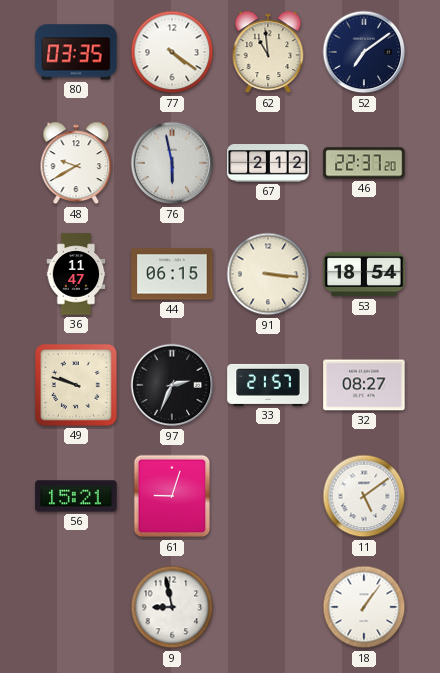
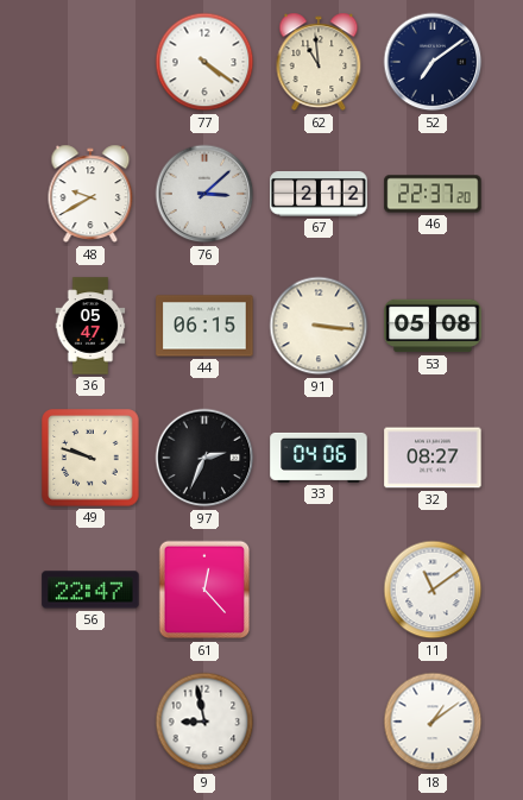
80: 03:35 -> none (76, 52)
76: 5:58 -> 3:08 (204, 194)
36: 11:47 -> 05:47 (90, 326)
53: 18:54 -> 05:08 (433, 326)
33: 21:57 -> 04:06 (319, 458)
56: 15:21 -> 22:47 (90, 590)
61: 9:03 -> 12:23 (204, 590)
11: 5:09 -> 11:09 (433, 590)
18: 1:06 -> 1:09 (433, 722)
